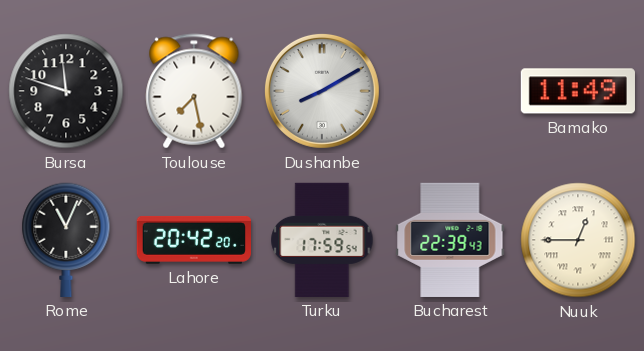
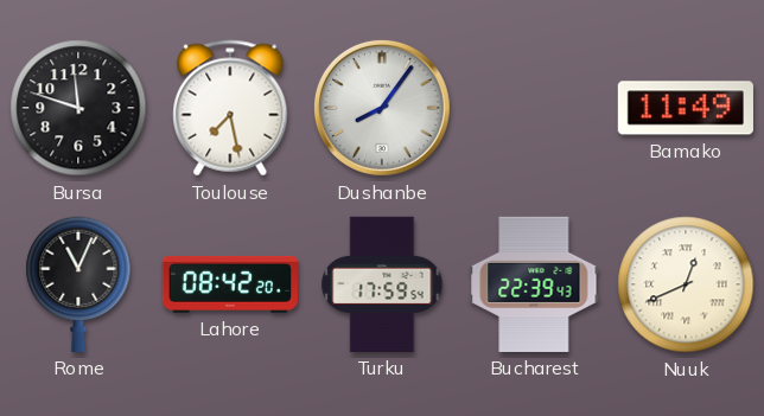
Dushanbe: 8:10 -> 8:06 (382, 108)
Lahore: 20:42 -> 08:42 (230, 284)
Nuuk: 12:45 -> 12:41 (686, 284)
